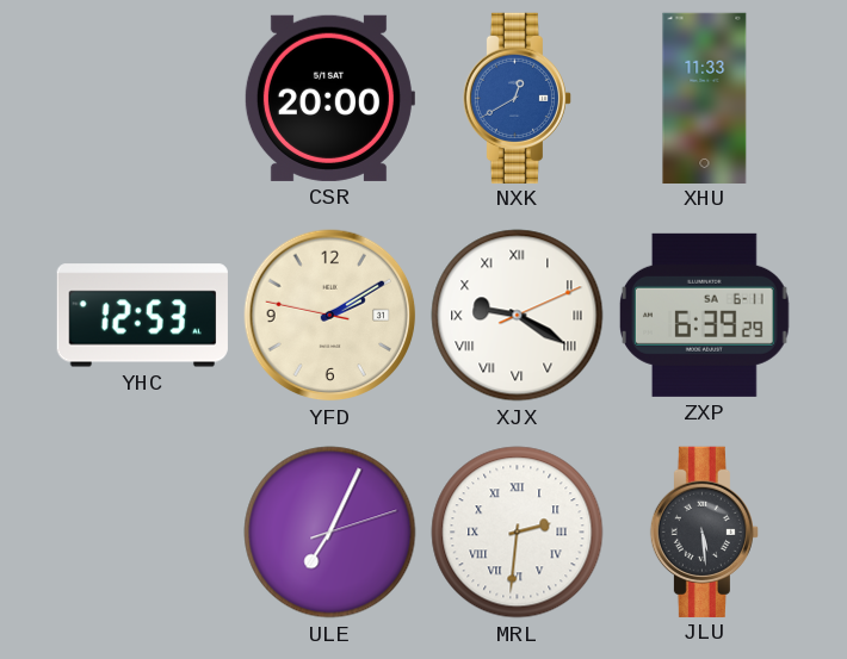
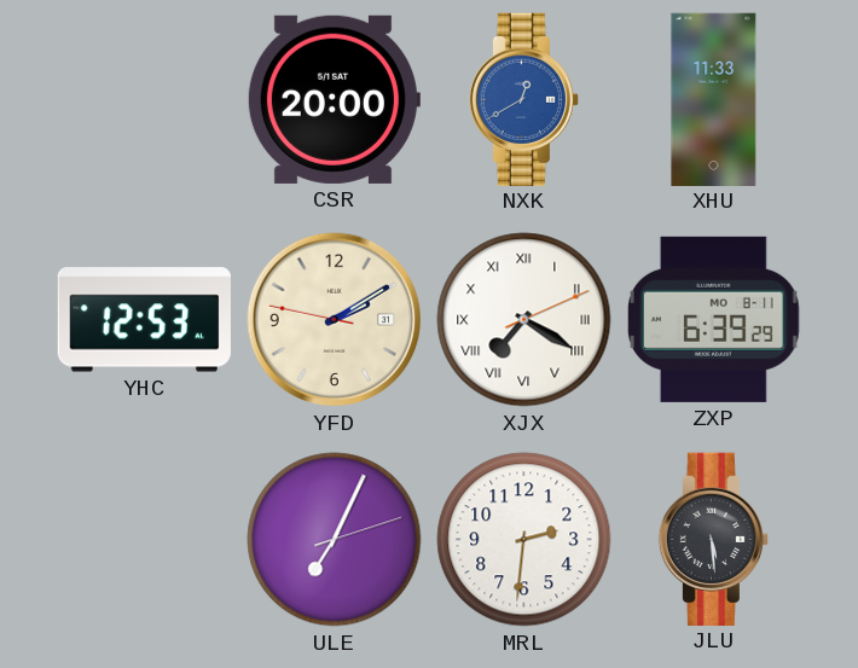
XJX: 9:20 -> 7:20 (524, 320)
ZXP date: SA 6-11 -> MO 8-11 (713, 319)
MRL numerals: Roman -> Arabic (524, 540)
